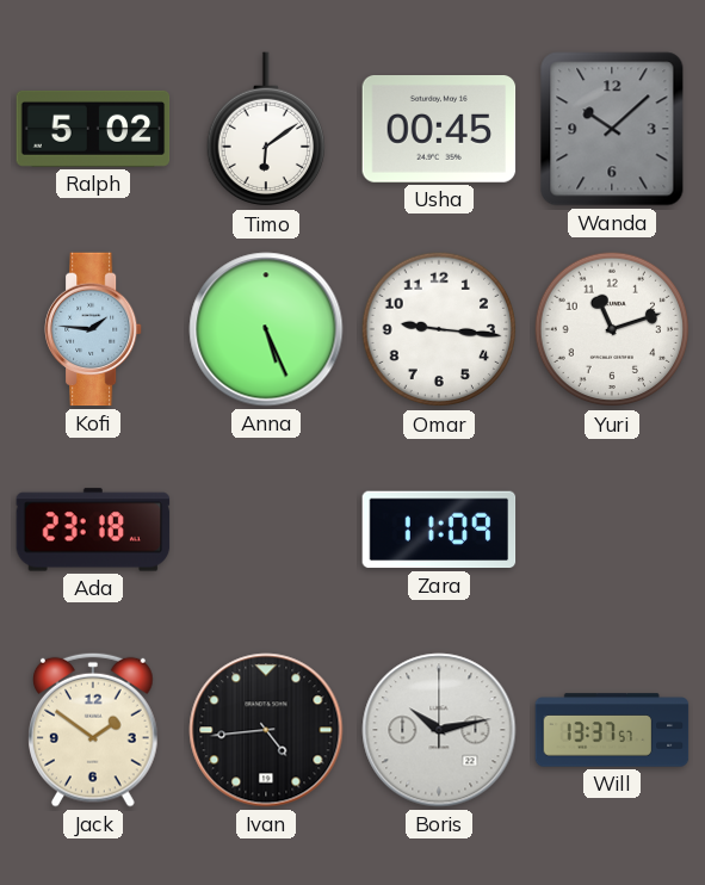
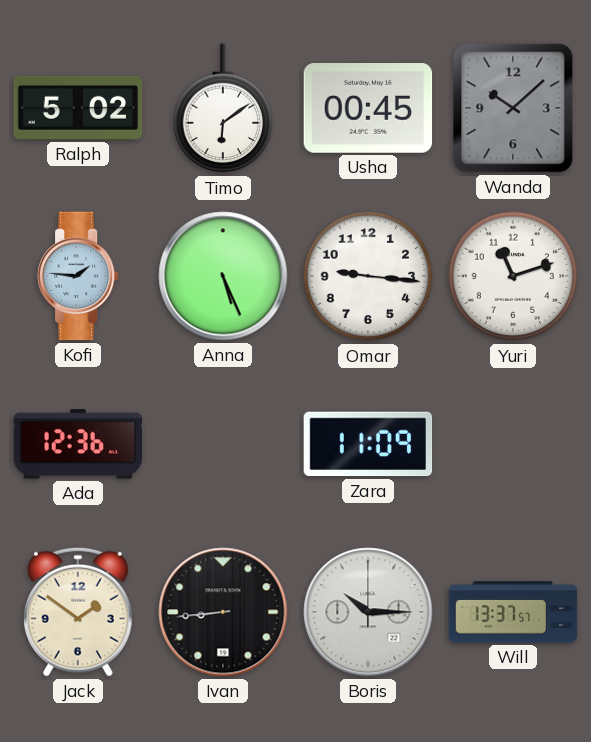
Ada: 23:18 -> 12:36 (78, 444)
Ivan: 4:44 -> 8:44 (223, 612)
Boris: 10:13 -> 10:15 (368, 612)
